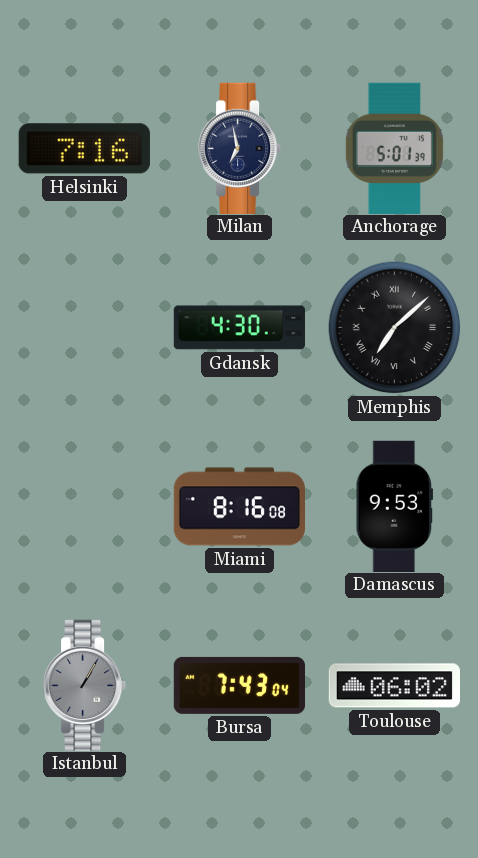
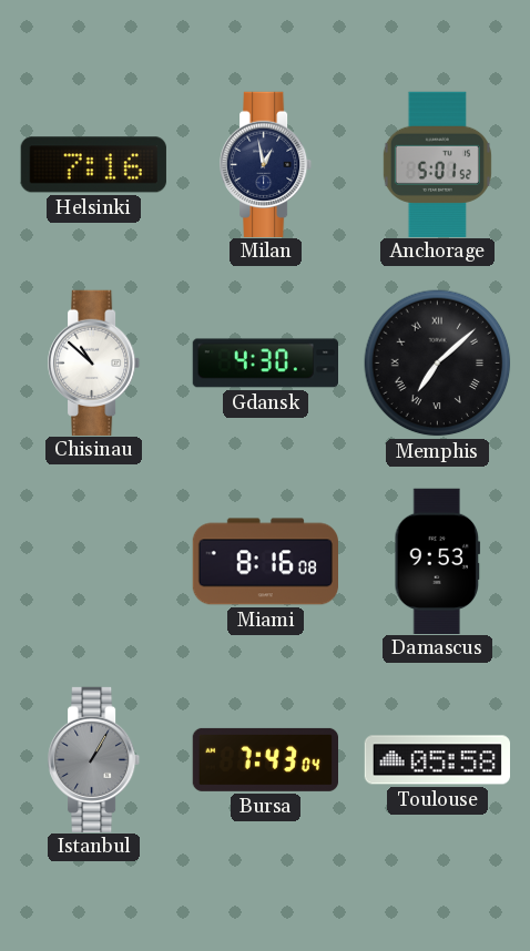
Milan: 6:58 -> 12:58 (267, 164)
Anchorage: 5:01:39 -> 5:01:52 (437, 164)
Chisinau: none -> 10:52 (95, 362)
Toulouse: 06:02 -> 05:58 (437, 760)
